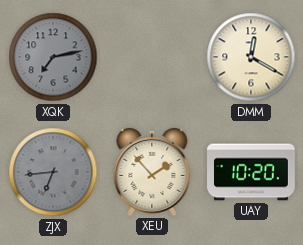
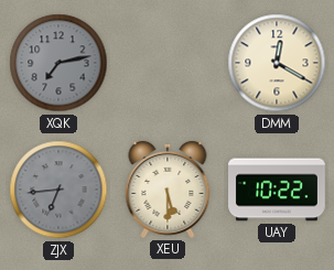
XEU: 1:53 -> 5:30 (168, 190)
UAY: 10:20 -> 10:22 (278, 190)
